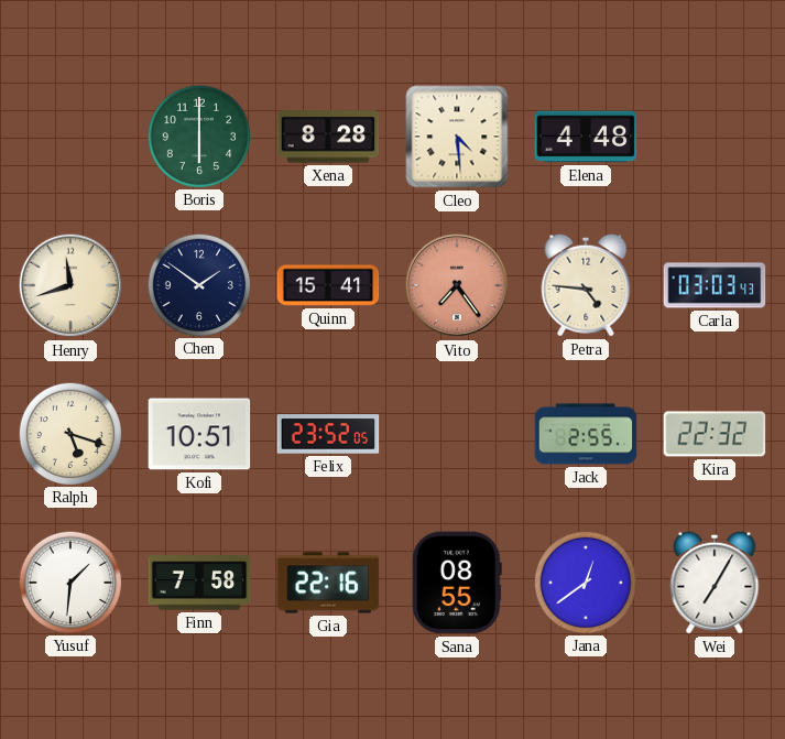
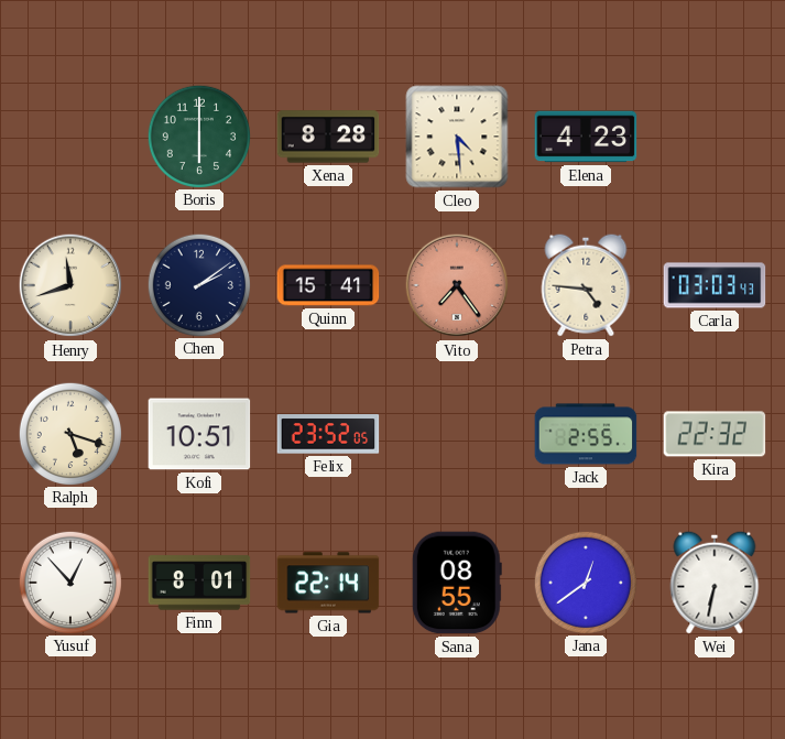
Elena: 4:48 -> 4:23 (586, 137)
Chen: 1:51 -> 2:09 (198, 284)
Yusuf: 1:31 -> 12:53 (69, 582)
Finn: 7:58 -> 8:01 (199, 583)
Gia: 22:16 -> 22:14 (328, 583)
Wei: 7:05 -> 6:32 (715, 583)
